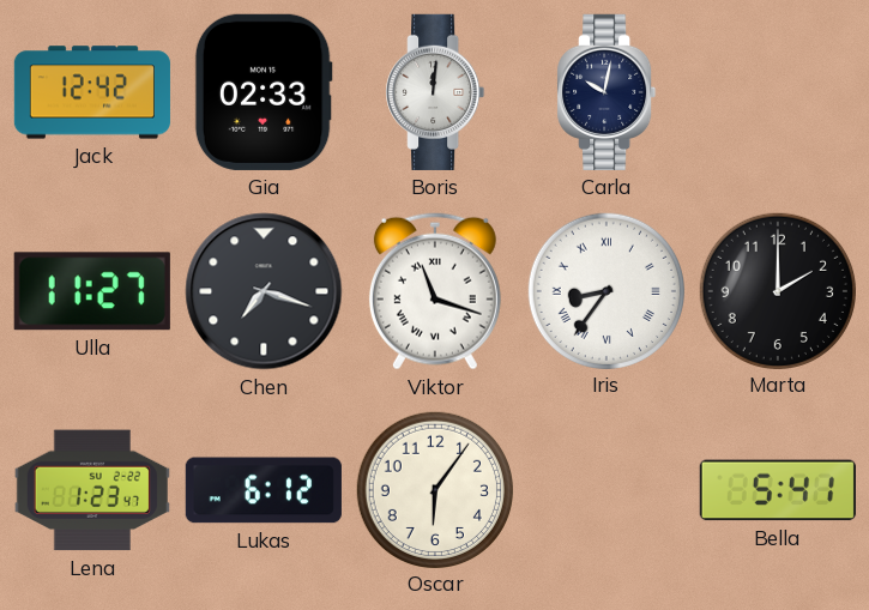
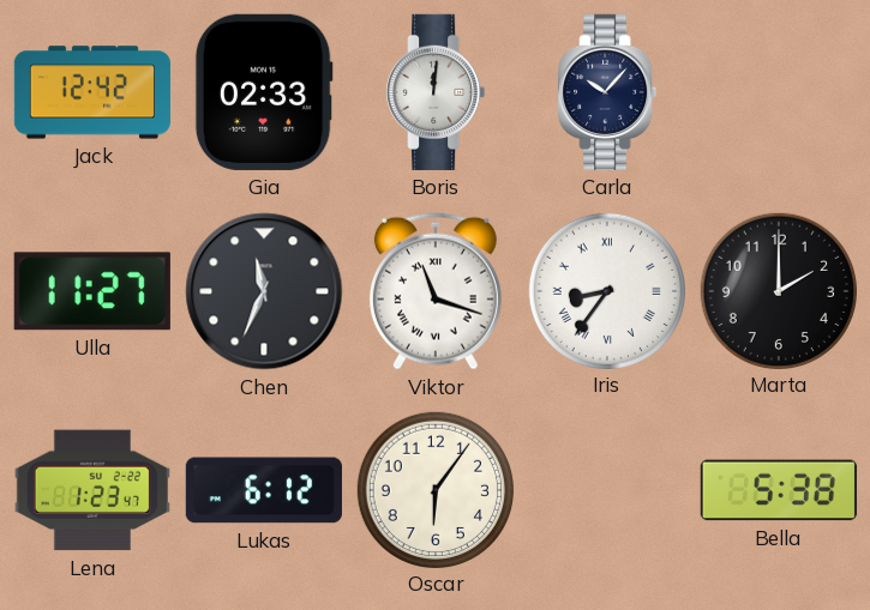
Carla: 10:02 -> 10:07 (607, 92)
Chen: 7:18 -> 11:34 (264, 291)
Bella: 5:41 -> 5:38 (779, 490)
